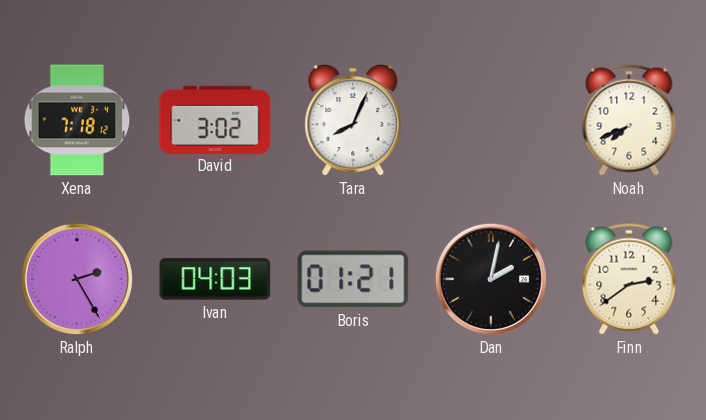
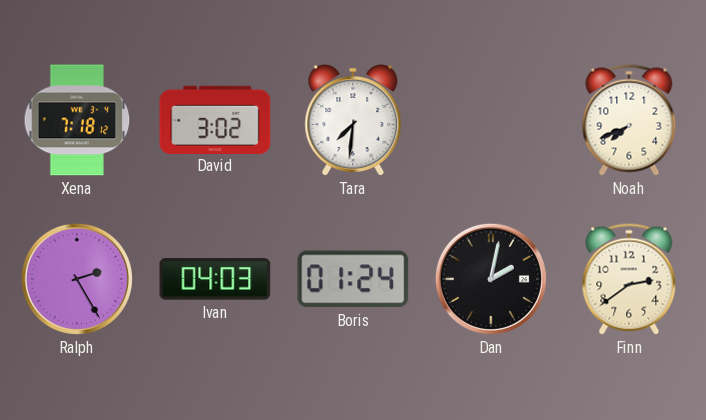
Tara: 8:04 -> 7:31 (353, 121)
Boris: 01:21 -> 01:24 (353, 279)
